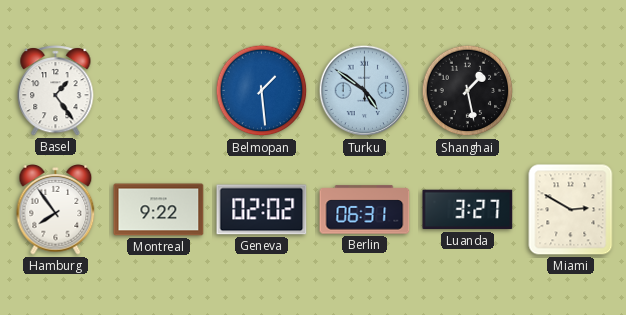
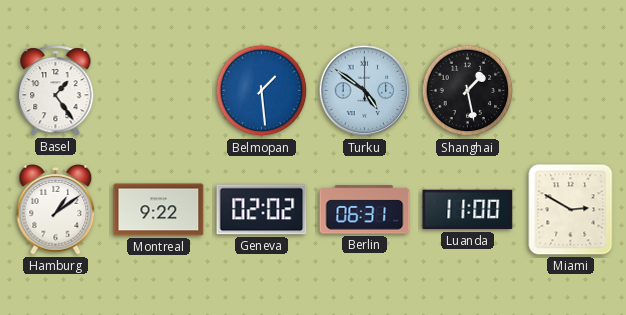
Hamburg: 7:54 -> 1:09 (56, 210)
Luanda: 3:27 -> 11:00 (468, 210)
